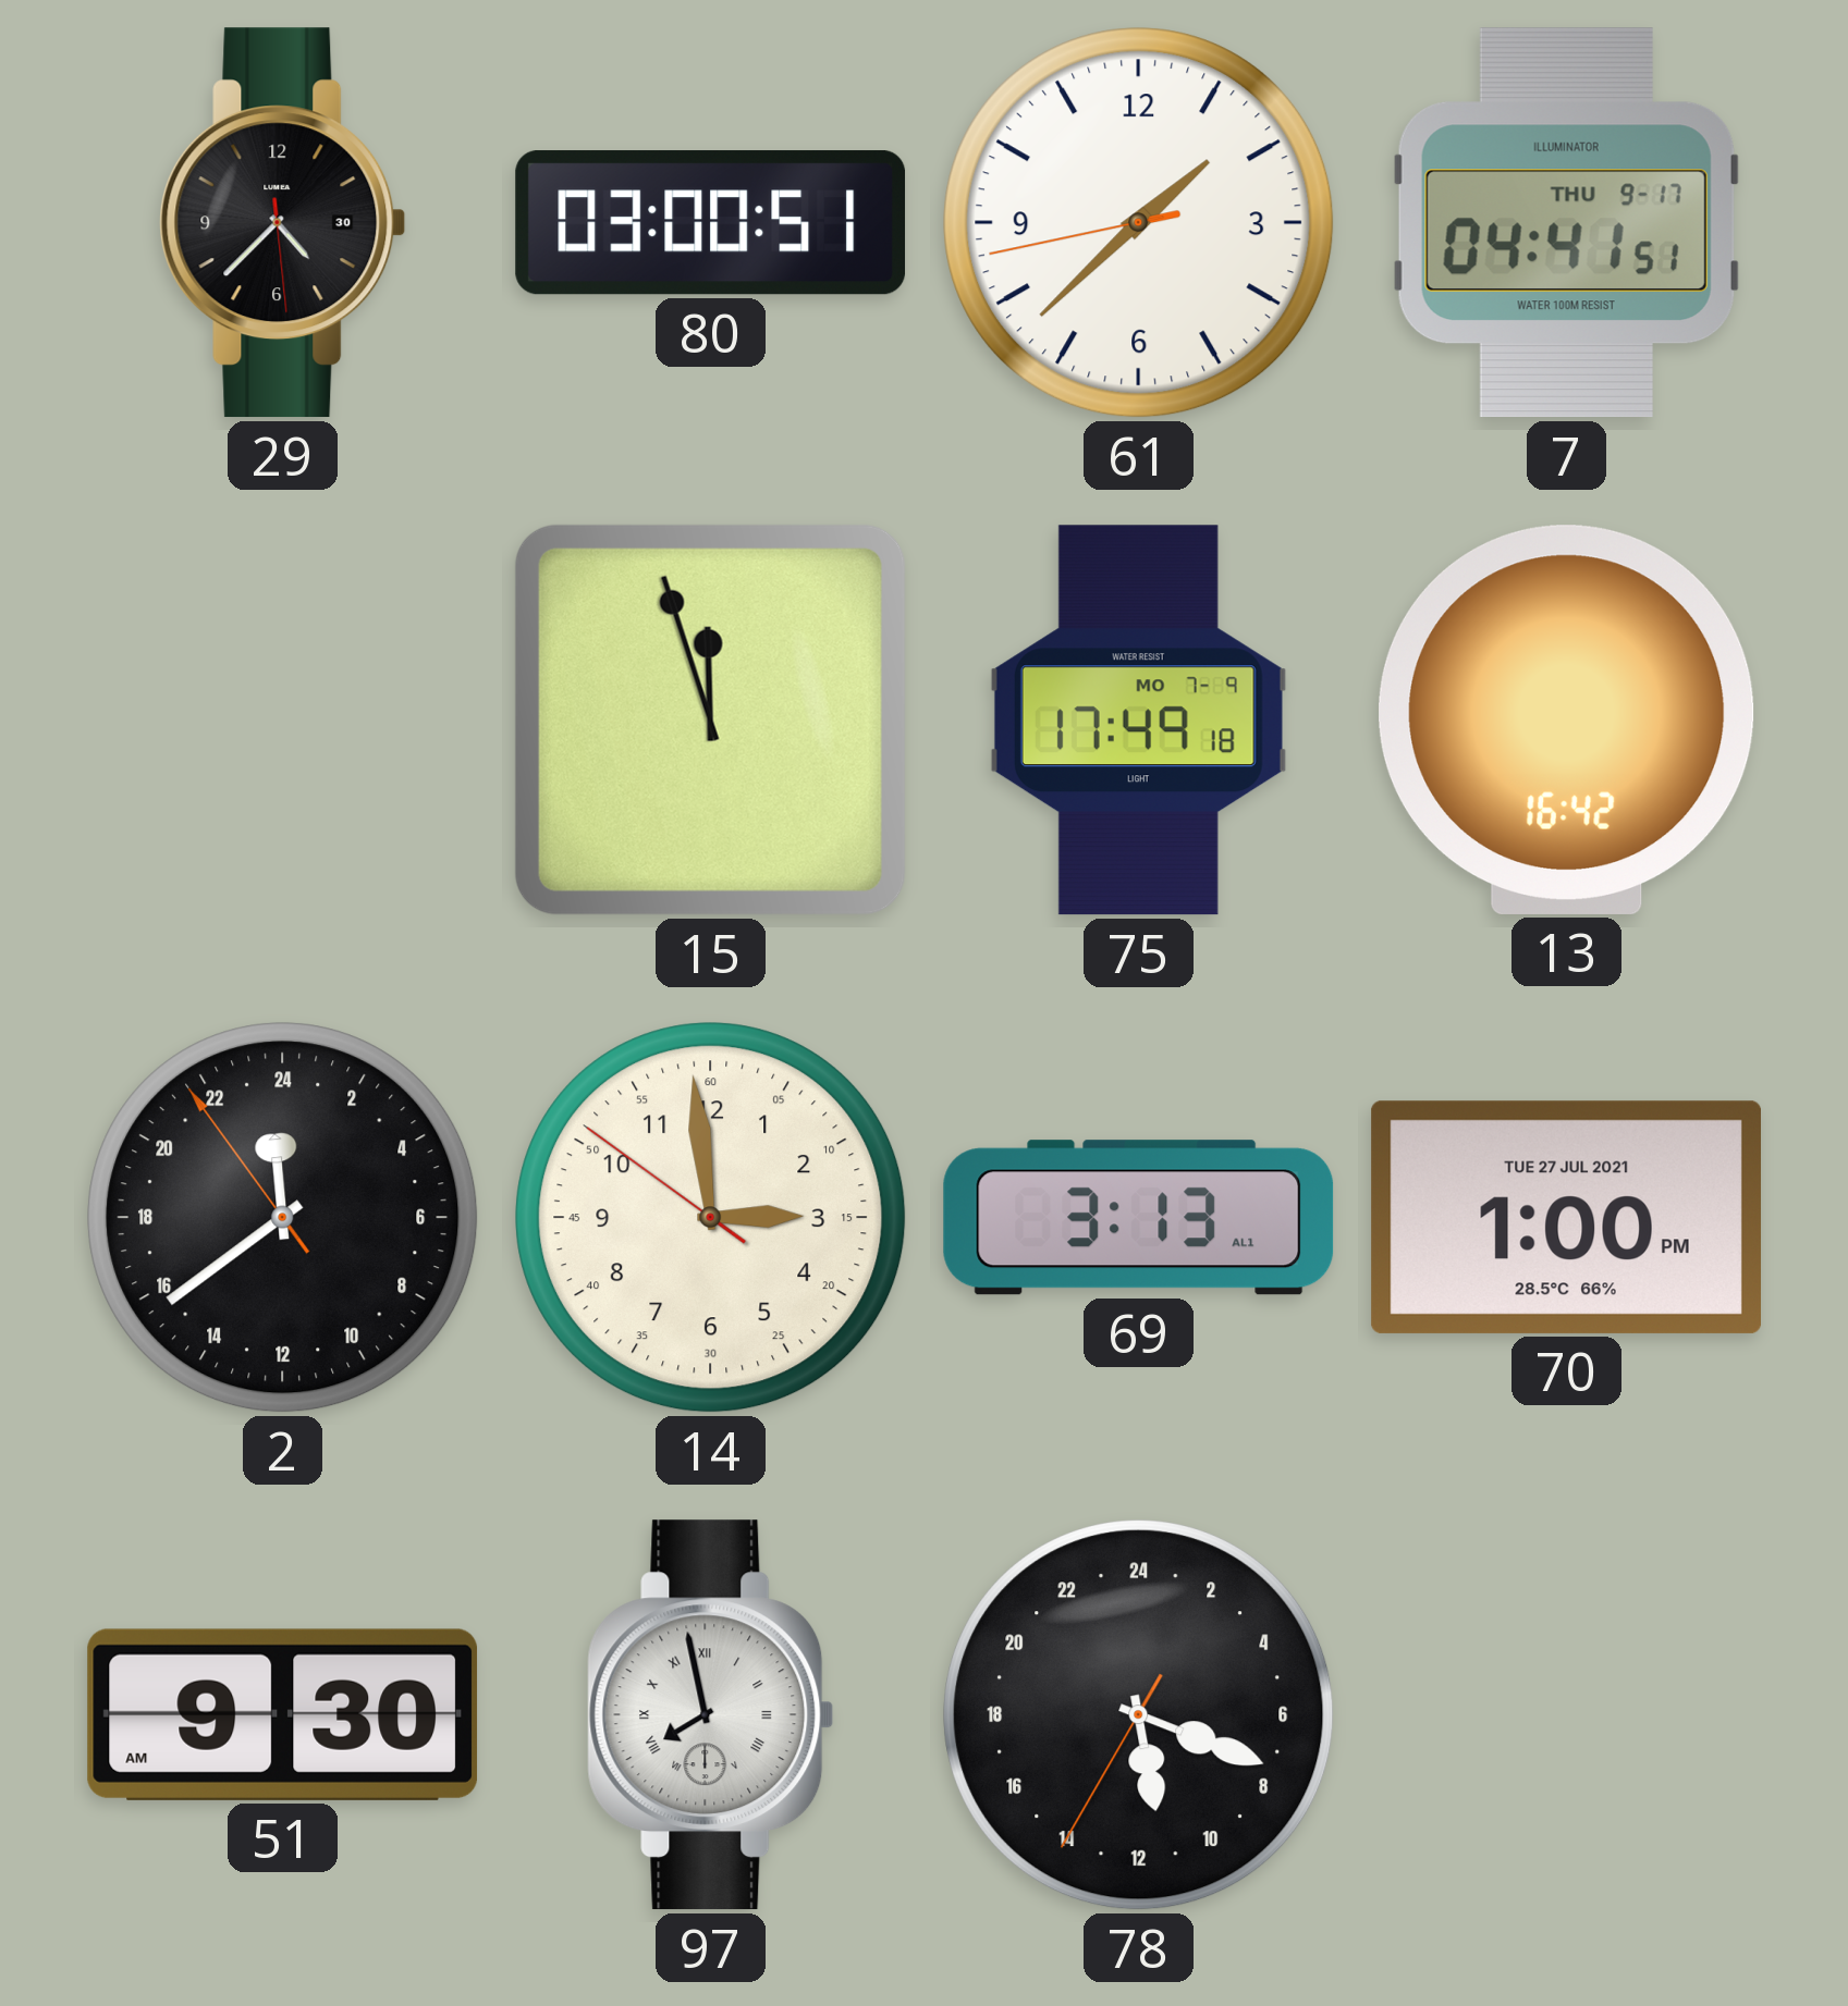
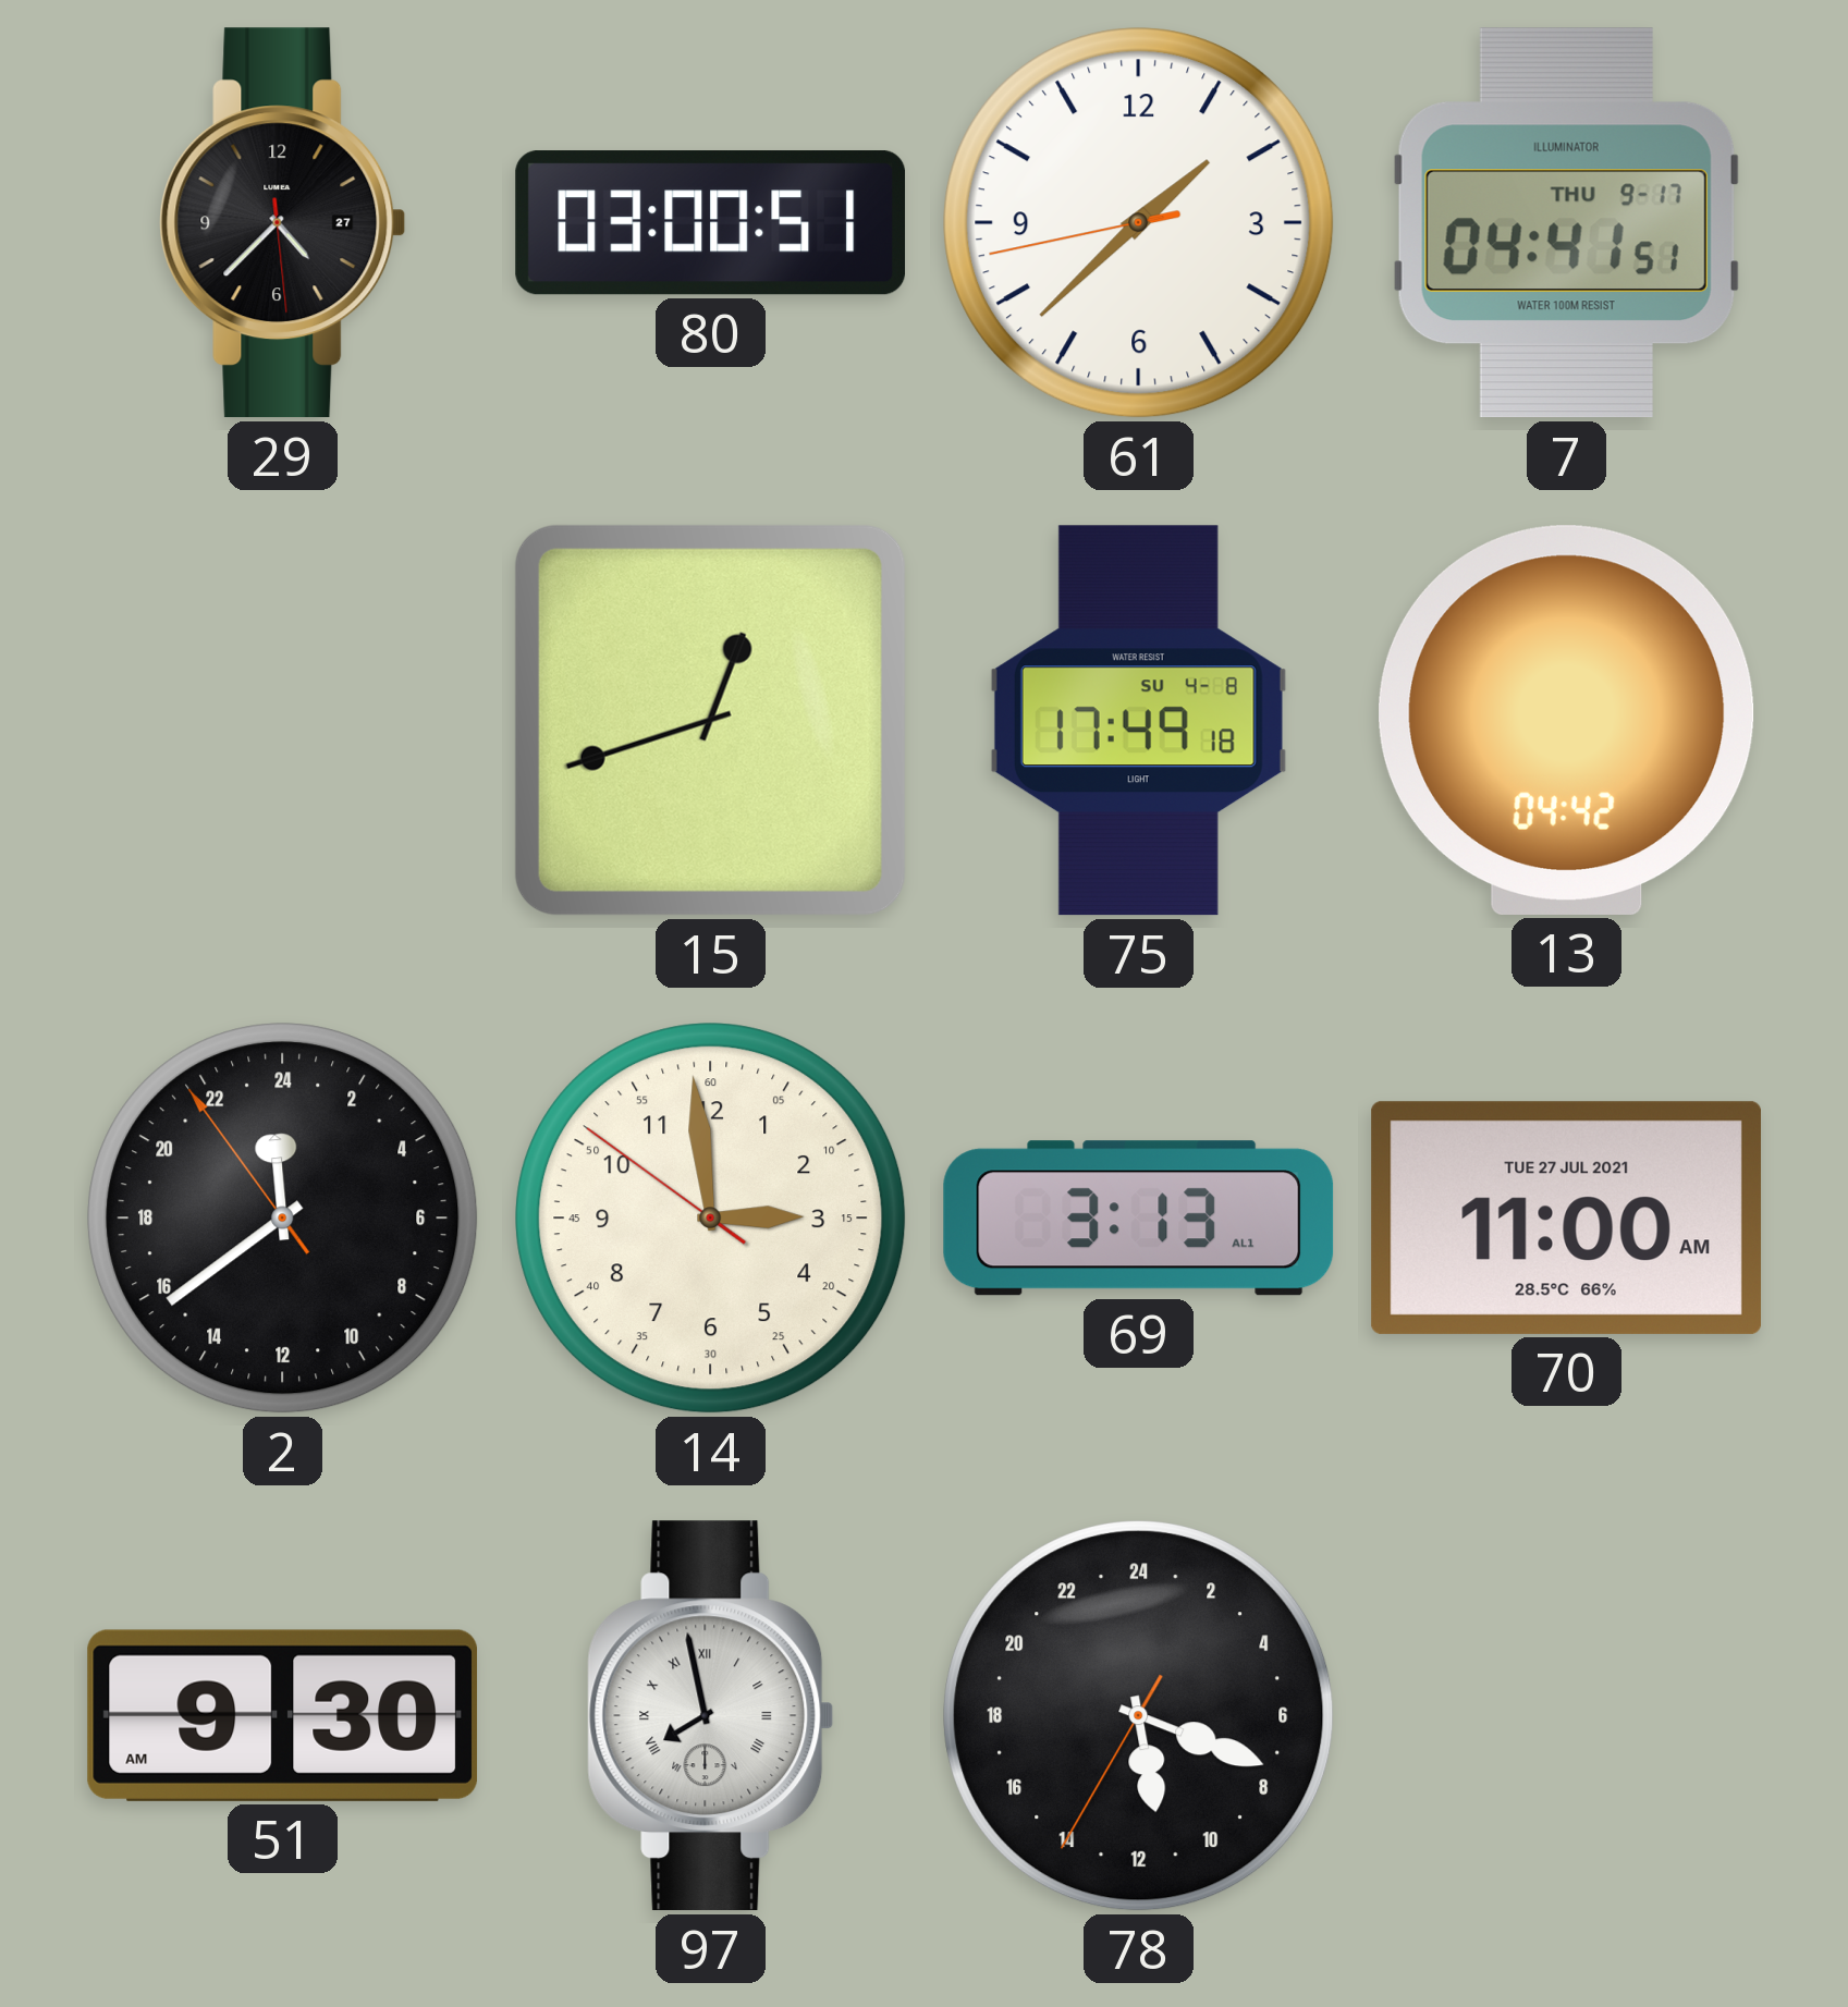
29 date: 30 -> 27 (283, 223)
15: 11:57 -> 12:42 (710, 720)
75 date: MO 7-9 -> SU 4-8 (1138, 721)
13: 16:42 -> 04:42 (1567, 720)
70: 1:00 -> 11:00 (1566, 1217)
